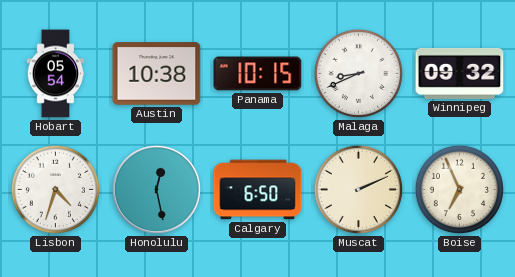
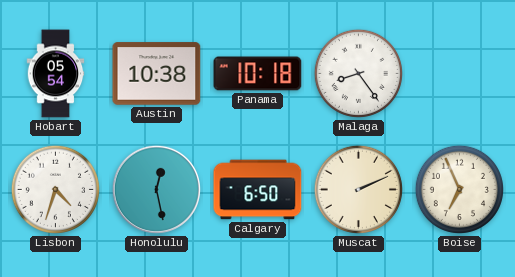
Panama: 10:15 -> 10:18 (258, 74)
Malaga: 8:41 -> 8:24 (358, 73)
Winnipeg: 09:32 -> none (460, 73)
